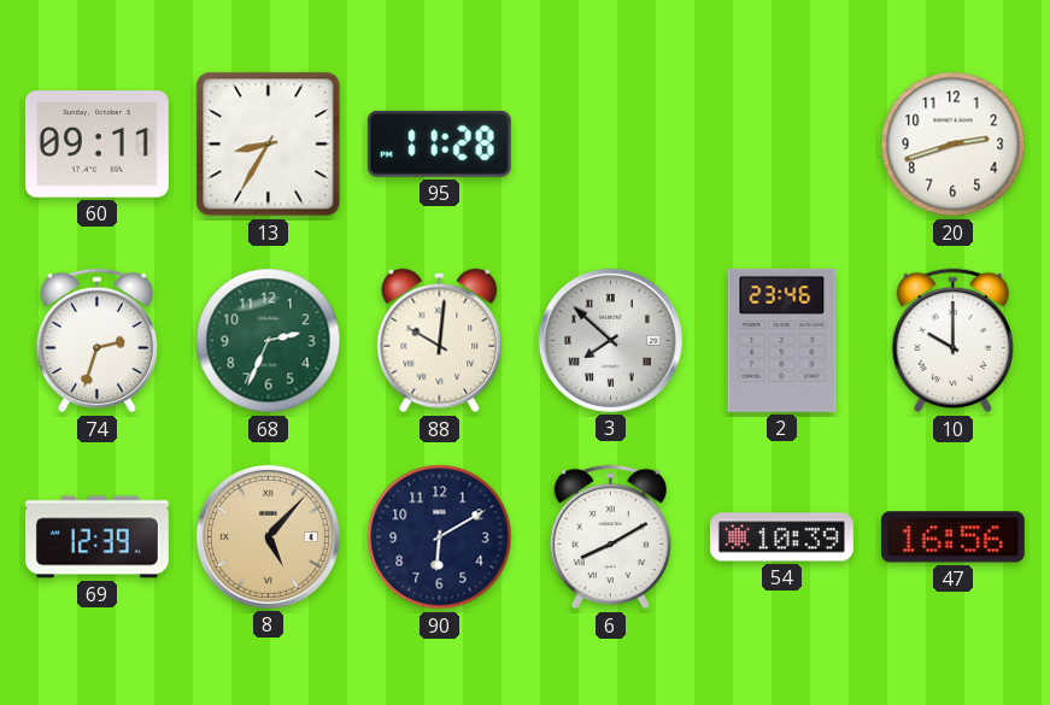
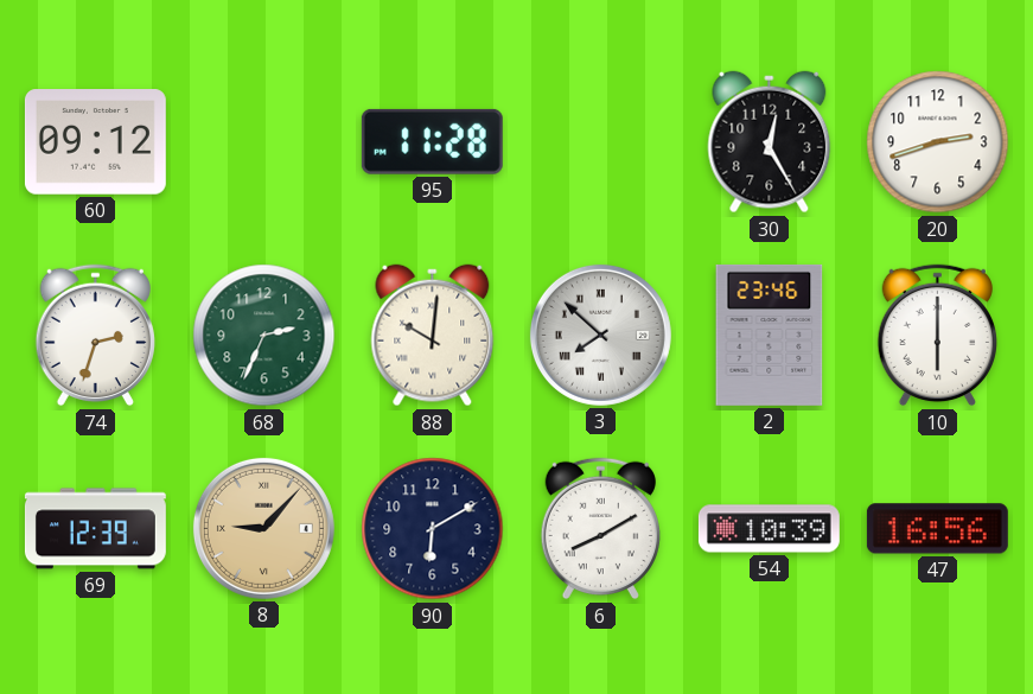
60: 09:11 -> 09:12 (95, 142)
13: 8:35 -> none (269, 145)
30: none -> 12:25 (770, 142)
10: 10:00 -> 6:00 (937, 336)
8: 5:07 -> 9:07 (263, 528)
